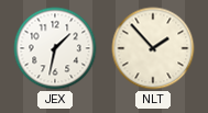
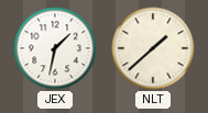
NLT: 1:53 -> 1:38 (153, 48)
